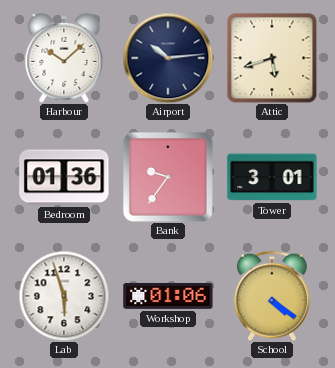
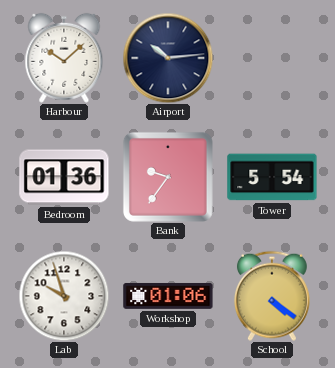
Attic: 5:42 -> none (272, 58)
Tower: 3:01 -> 5:54 (272, 177)
Lab: 5:57 -> 9:57 (64, 296)
